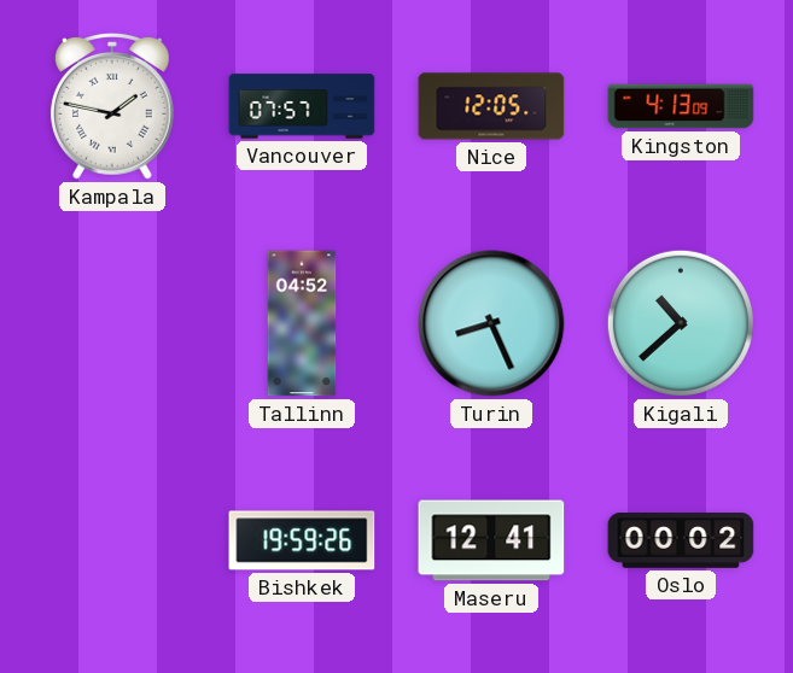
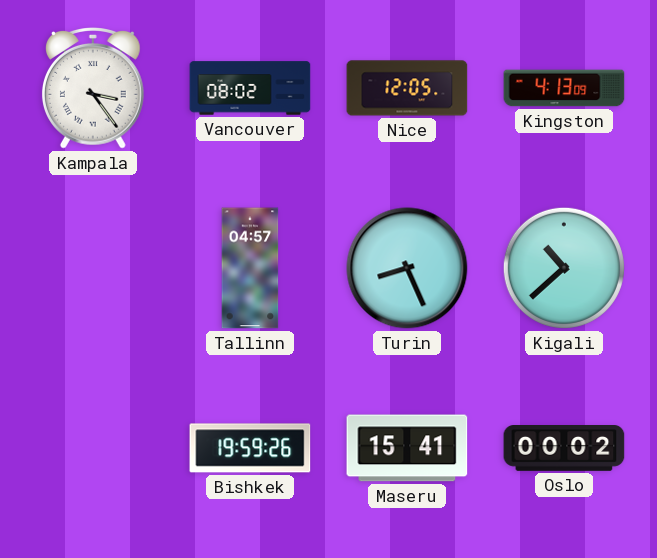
Kampala: 1:47 -> 3:24 (93, 89)
Vancouver: 07:57 -> 08:02 (250, 88)
Tallinn: 04:52 -> 04:57 (250, 268)
Maseru: 12:41 -> 15:41 (407, 448)
